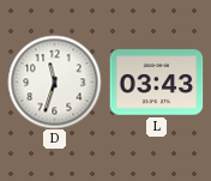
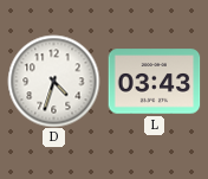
D: 11:33 -> 4:33 (53, 81)
